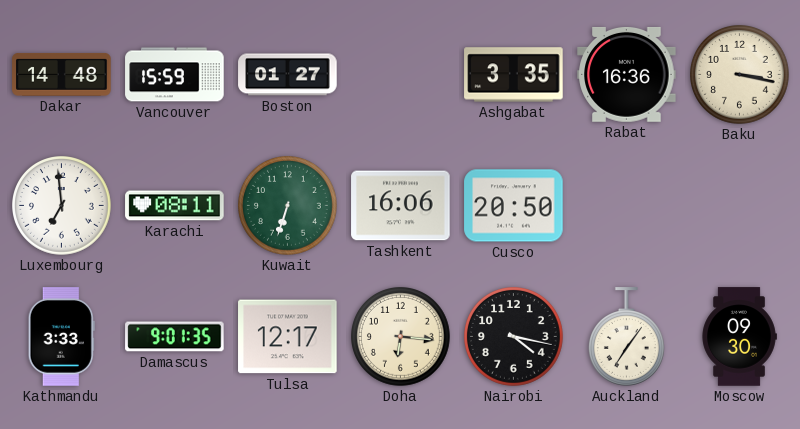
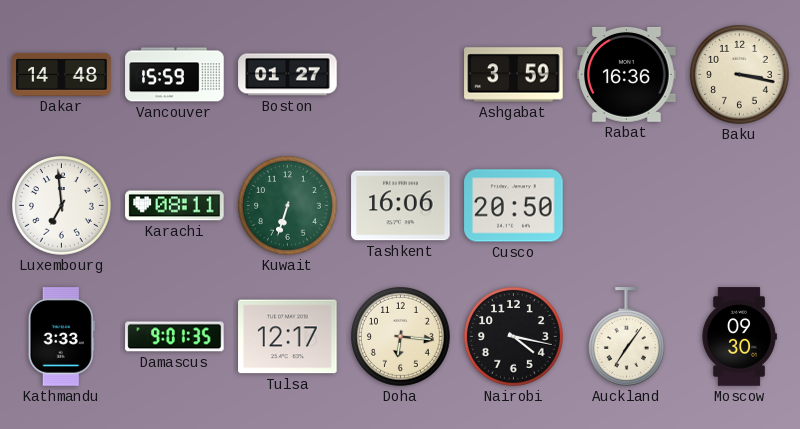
Ashgabat: 3:35 -> 3:59 (514, 75)
